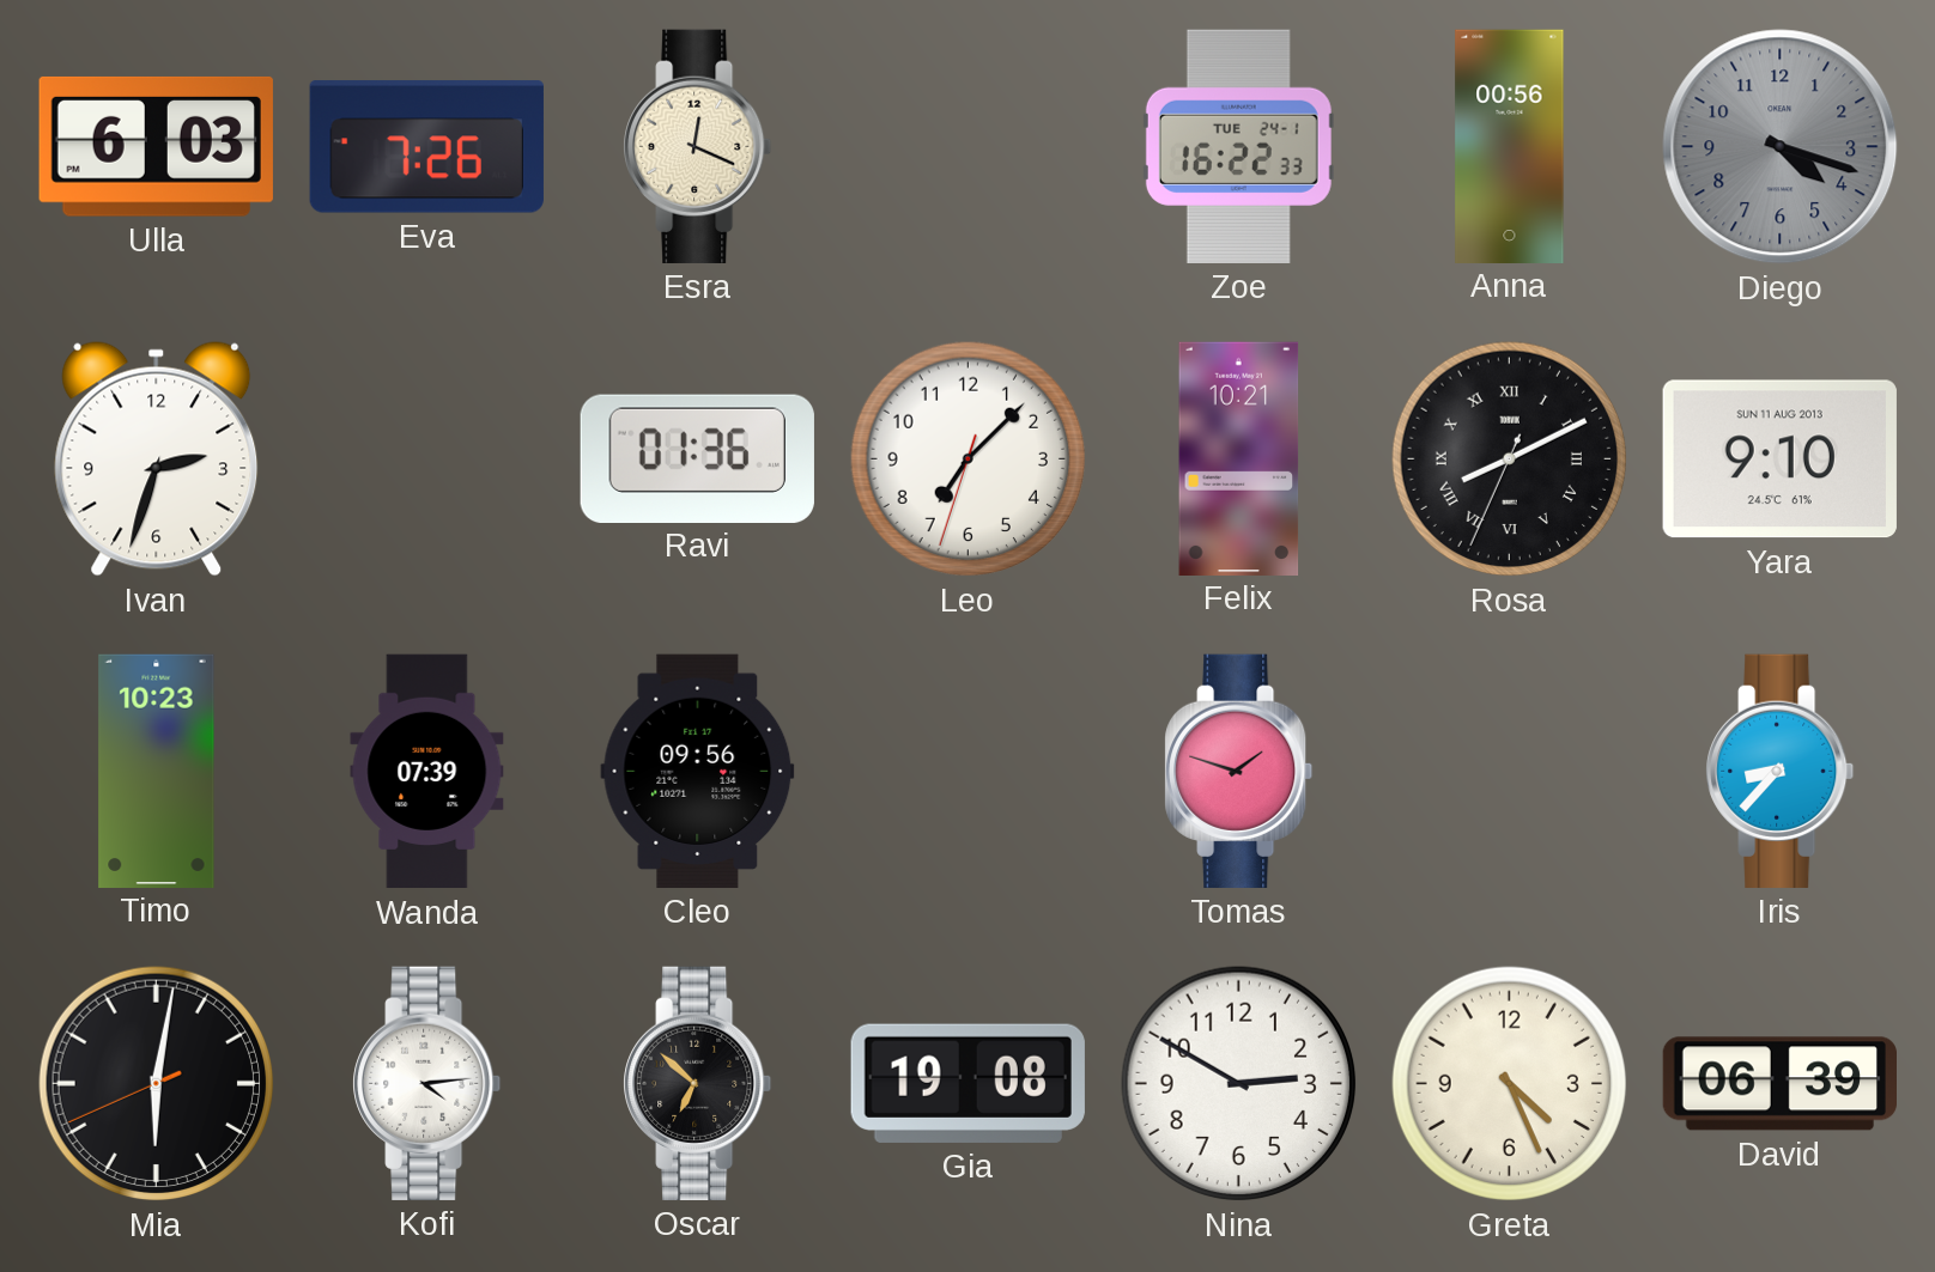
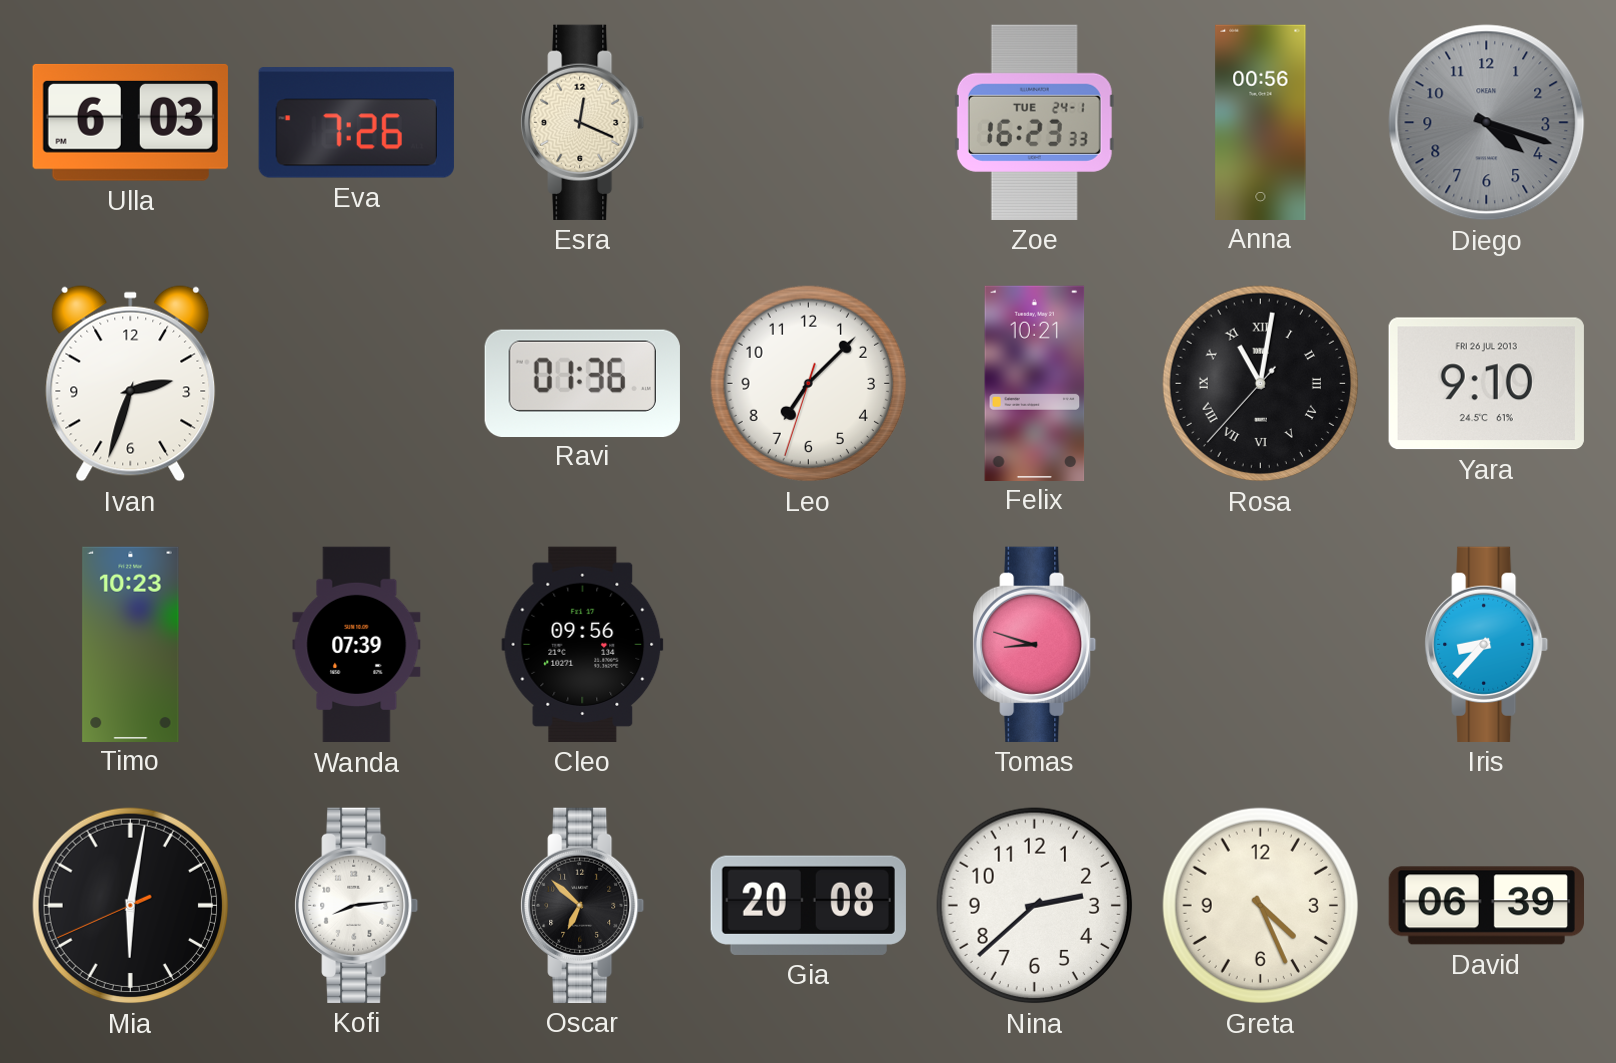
Zoe: 16:22 -> 16:23 (1034, 122)
Rosa: 8:10 -> 11:01 (1261, 384)
Yara date: SUN 11 AUG 2013 -> FRI 26 JUL 2013 (1486, 384)
Tomas: 1:48 -> 8:48 (1035, 644)
Kofi: 4:14 -> 8:14 (357, 905)
Gia: 19:08 -> 20:08 (808, 905)
Nina: 2:50 -> 2:38 (1035, 906)
